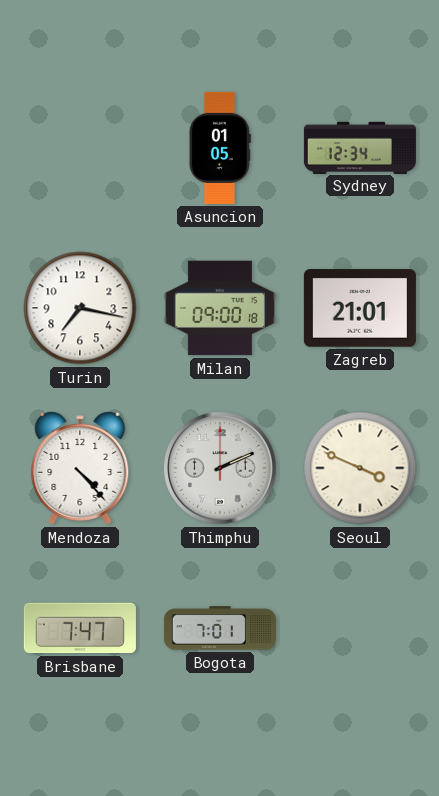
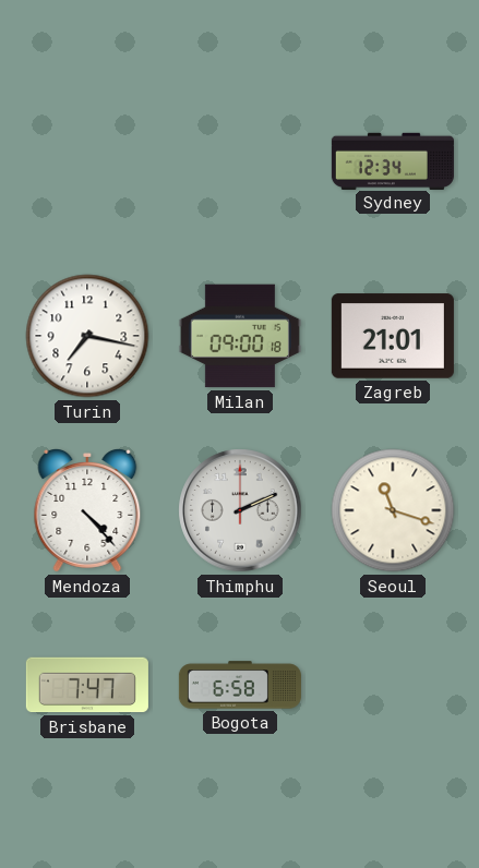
Asuncion: 01:05 -> none (220, 148)
Seoul: 3:49 -> 11:18 (393, 510)
Bogota: 7:01 -> 6:58 (240, 685)
